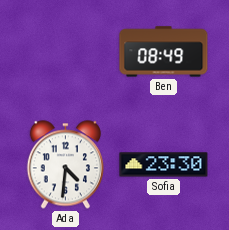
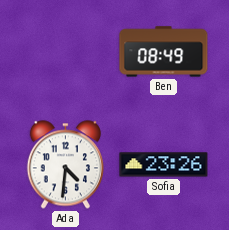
Sofia: 23:30 -> 23:26 (164, 165)
